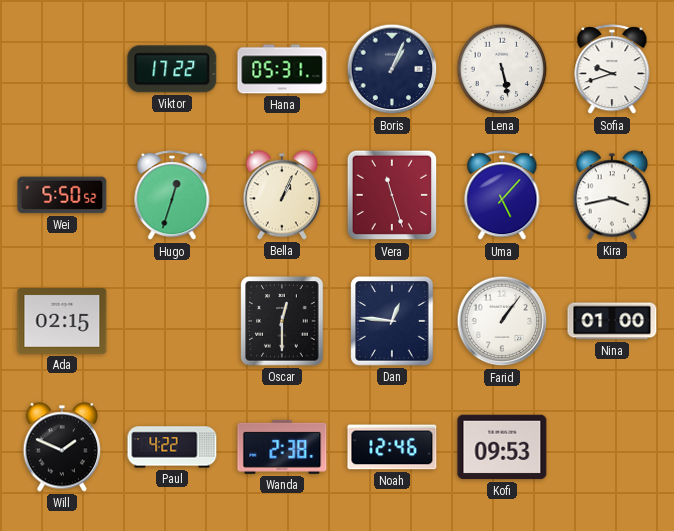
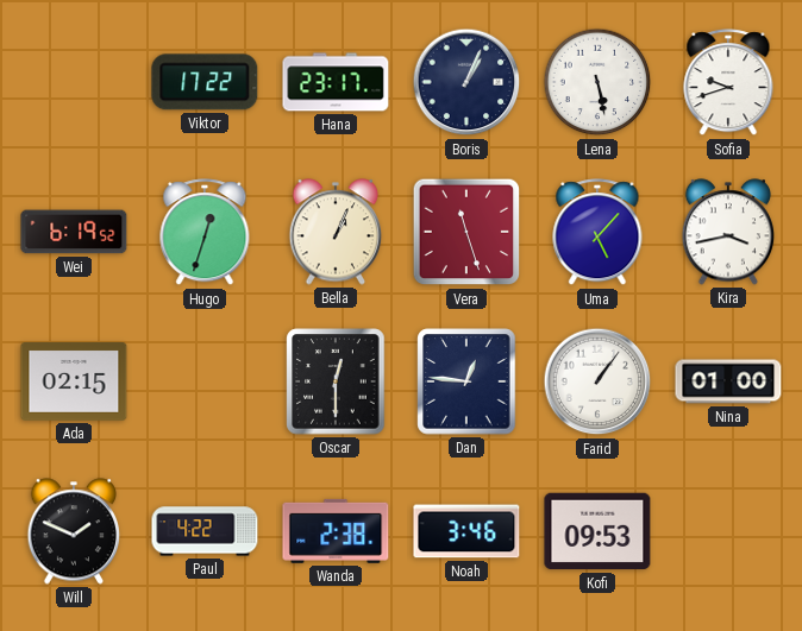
Hana: 05:31 -> 23:17 (336, 82)
Wei: 5:50 -> 6:19 (74, 232)
Noah: 12:46 -> 3:46 (466, 531)
